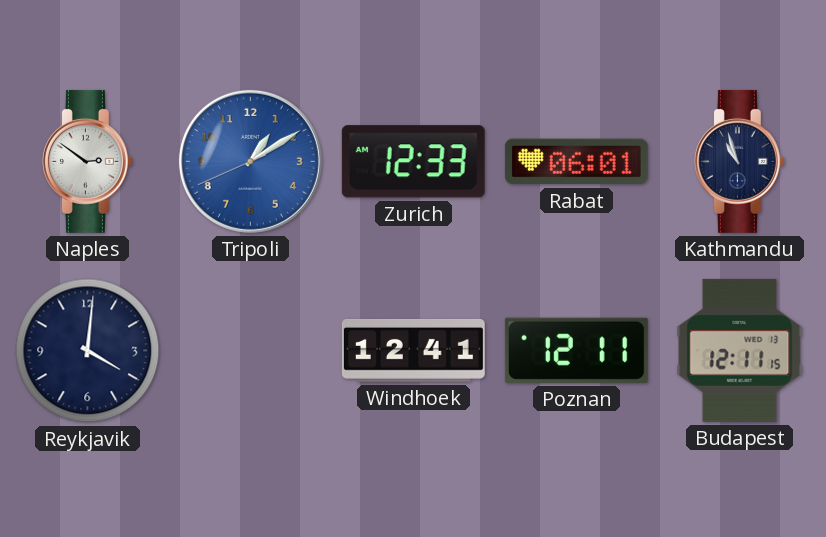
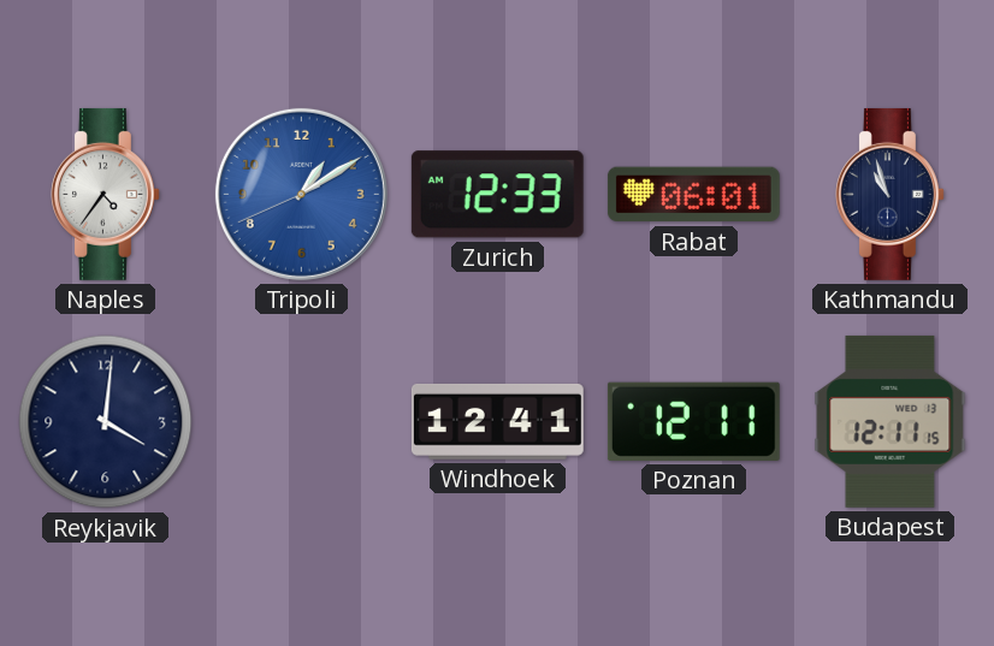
Naples: 2:51 -> 4:36 (105, 194)
